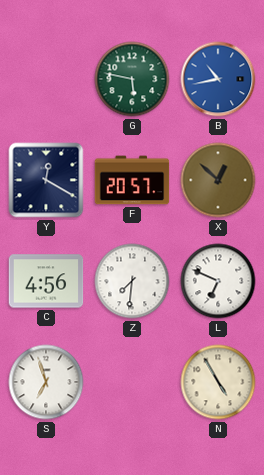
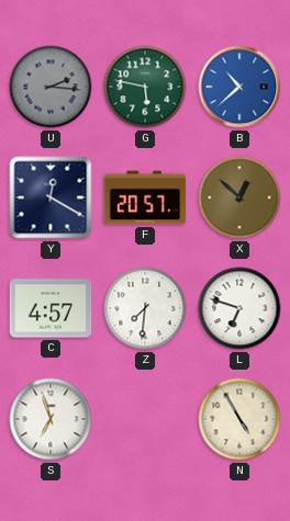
U: none -> 2:16 (51, 87)
B: 10:43 -> 10:38 (239, 87)
C: 4:56 -> 4:57 (51, 308)
L: 6:49 -> 6:48 (239, 308)
